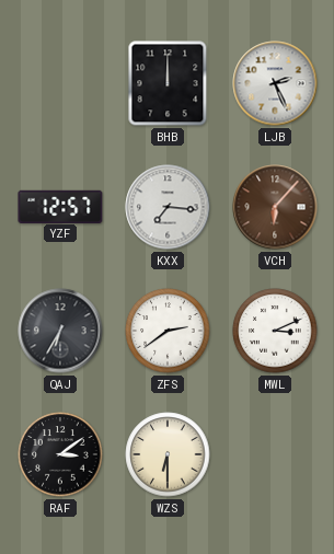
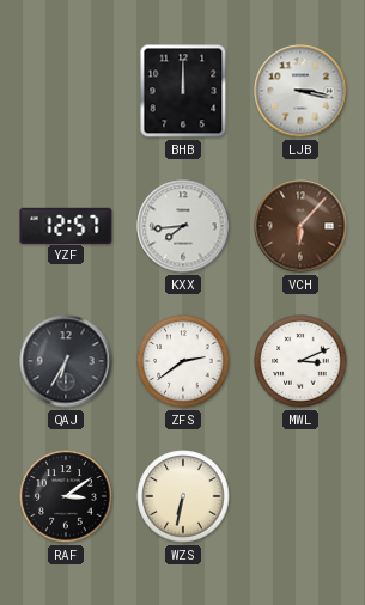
LJB: 2:26 -> 3:17 (300, 91)
KXX: 7:16 -> 7:44 (183, 226)
WZS: 6:30 -> 6:32 (183, 496)
